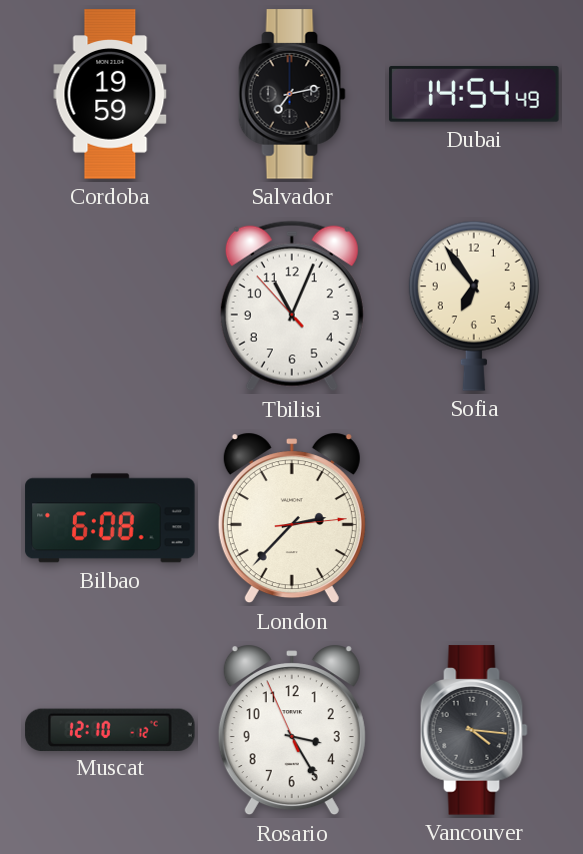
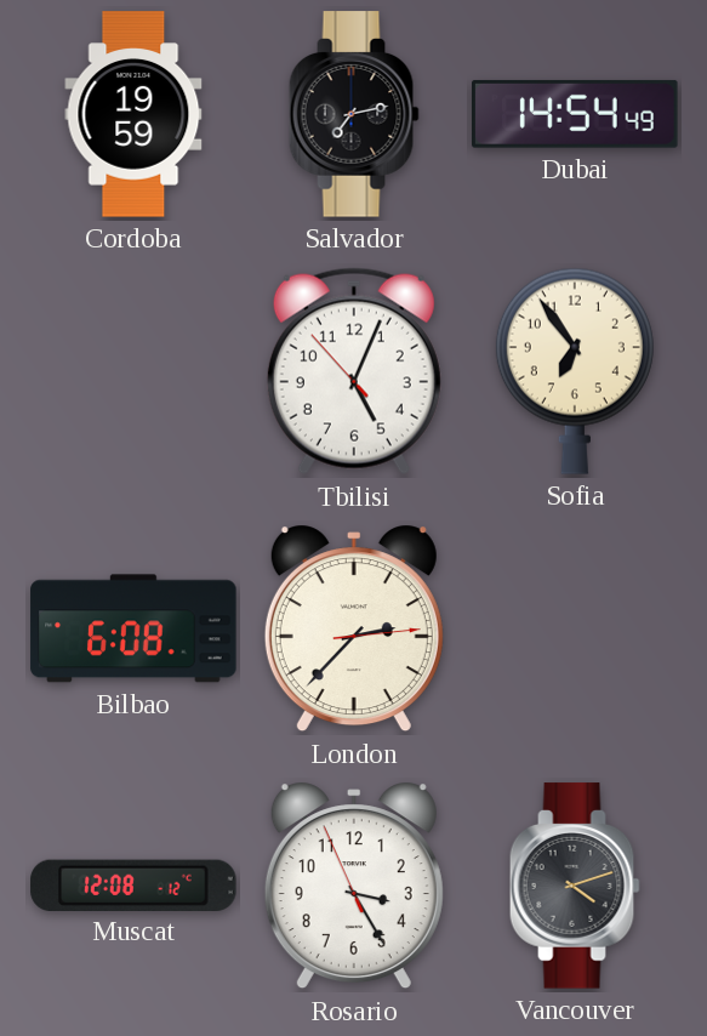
Tbilisi: 11:03 -> 5:03 (354, 371)
Muscat: 12:10 -> 12:08 (133, 884)
Vancouver: 4:16 -> 4:12 (575, 886)
